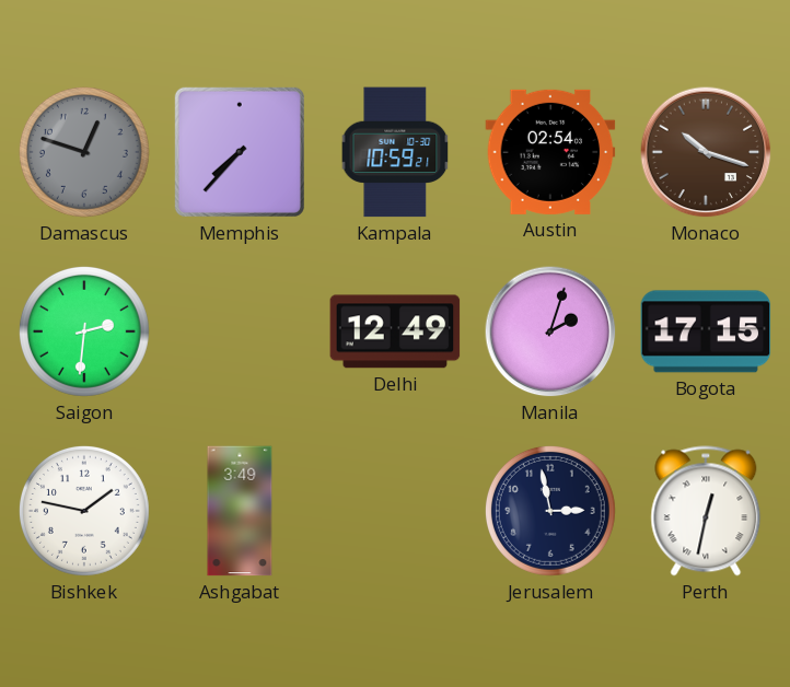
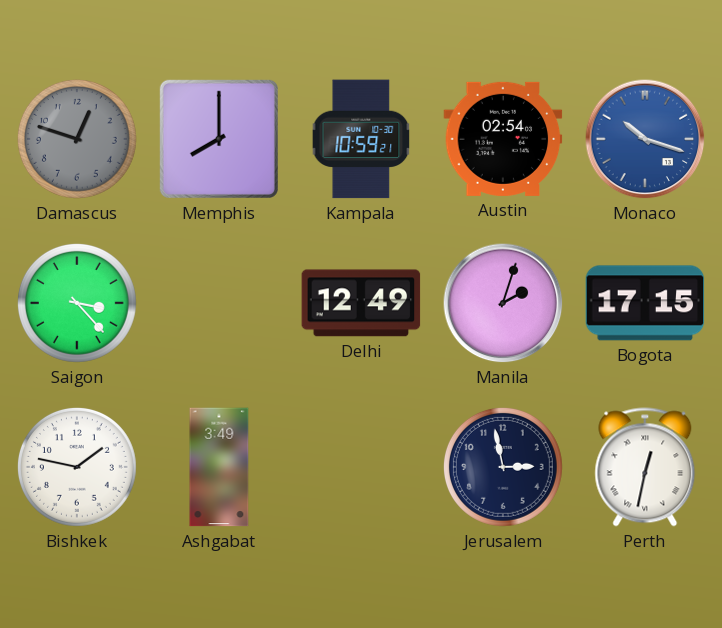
Memphis: 7:37 -> 8:00 (219, 139)
Monaco dial: brown -> blue (645, 139)
Saigon: 2:31 -> 3:23 (77, 303)
